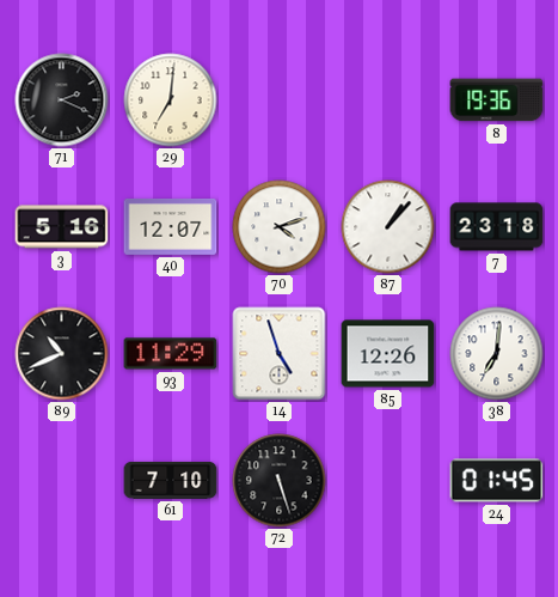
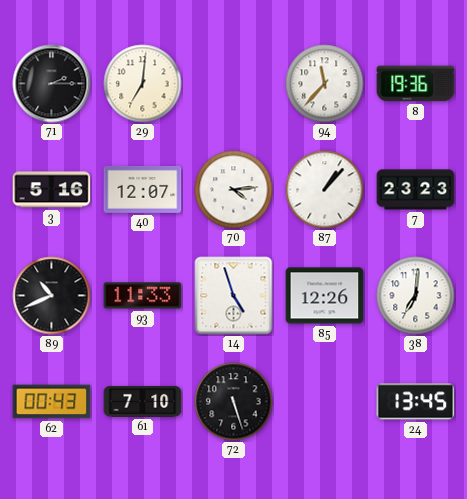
71: 2:19 -> 2:15 (52, 84)
94: none -> 11:37 (325, 84)
70: 4:12 -> 4:14 (234, 190)
7: 23:18 -> 23:23 (416, 190)
93: 11:29 -> 11:33 (143, 296)
62: none -> 00:43 (52, 402)
24: 01:45 -> 13:45 (416, 402)
